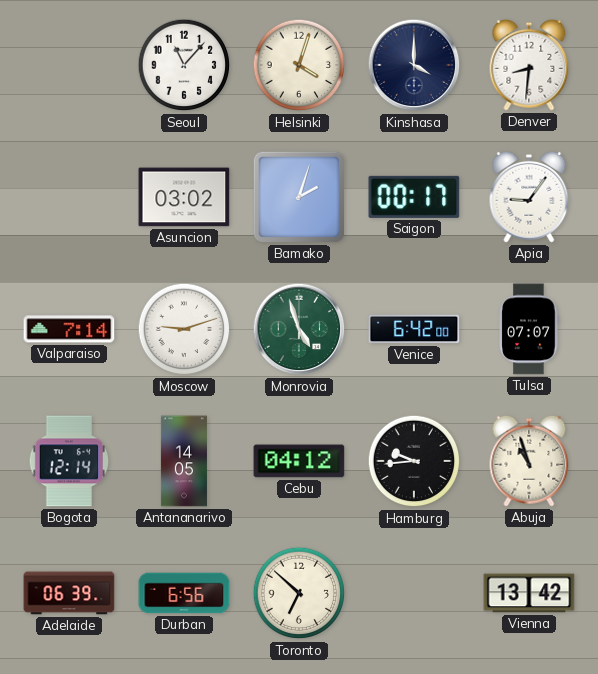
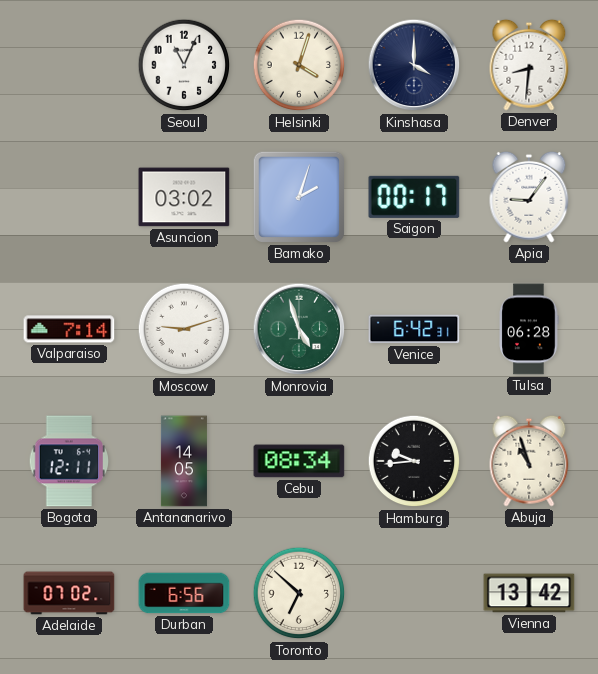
Seoul: 11:07 -> 11:04 (184, 65)
Venice: 6:42:00 -> 6:42:31 (414, 329)
Tulsa: 07:07 -> 06:28 (529, 329)
Bogota: 12:14 -> 12:11 (68, 461)
Cebu: 04:12 -> 08:34 (299, 461)
Adelaide: 06:39 -> 07:02 (69, 593)
